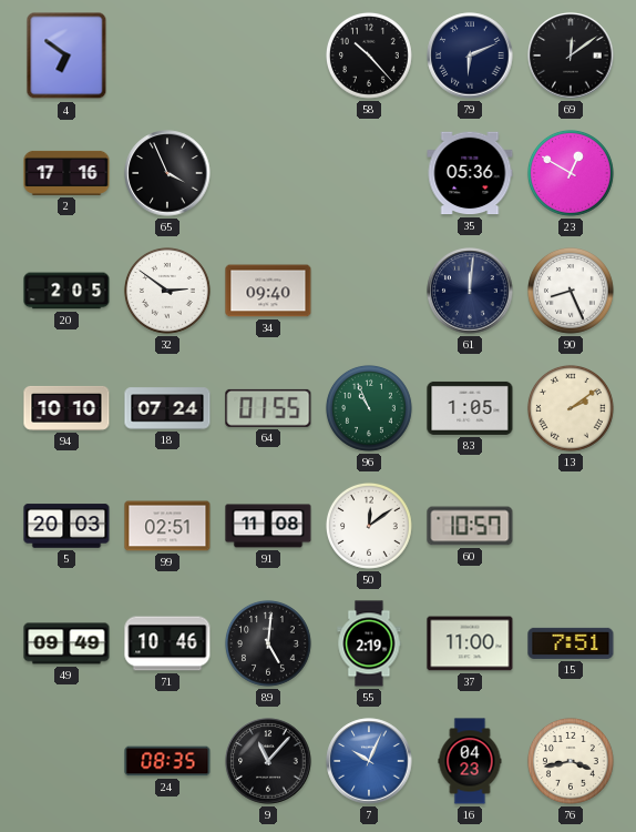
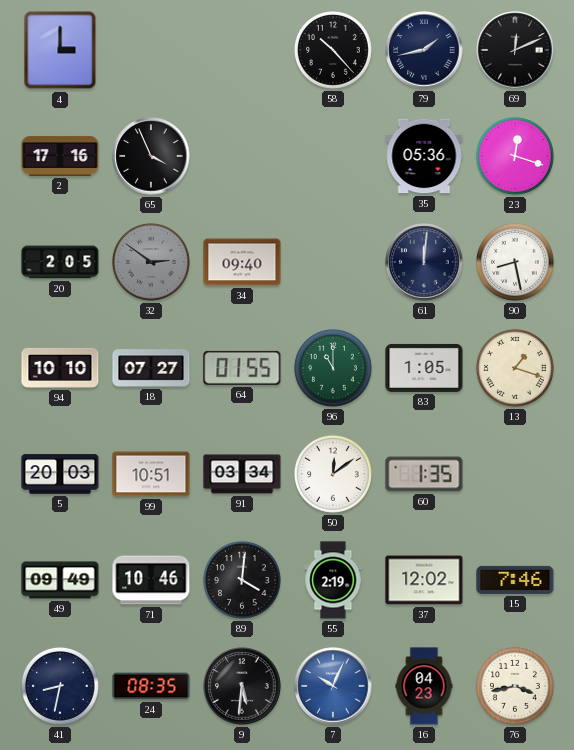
4: 6:51 -> 3:00 (60, 50)
79: 6:11 -> 1:43 (424, 50)
69: 12:09 -> 12:11 (515, 50)
23: 12:50 -> 12:18 (515, 156)
32 dial: white -> grey (151, 262)
90: 8:26 -> 8:28 (515, 262)
18: 07:24 -> 07:27 (151, 368)
96: 10:56 -> 11:00 (333, 368)
13: 2:09 -> 1:18 (515, 368)
99: 02:51 -> 10:51 (151, 474)
91: 11:08 -> 03:34 (242, 474)
60: 10:57 -> 1:35 (424, 474)
89: 5:01 -> 4:01 (242, 580)
37: 11:00 -> 12:02 (424, 580)
15: 7:51 -> 7:46 (515, 580)
41: none -> 8:32 (60, 686)
9: 11:07 -> 5:31 (242, 686)
